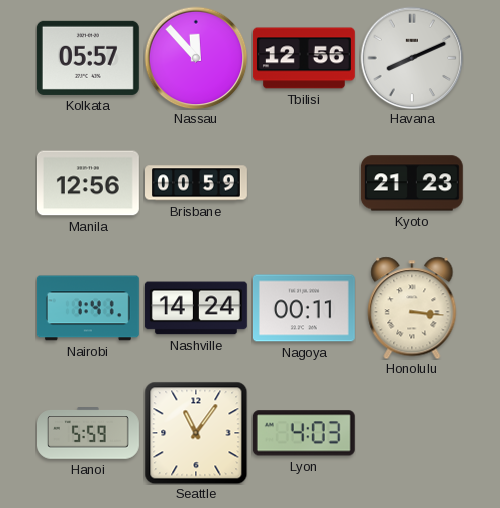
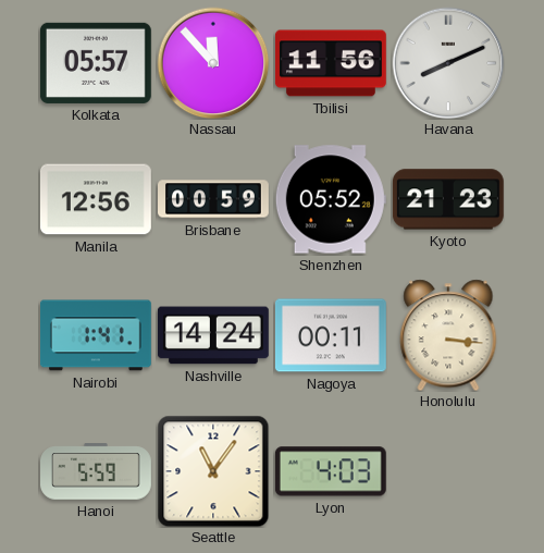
Tbilisi: 12:56 -> 11:56 (331, 63)
Shenzhen: none -> 05:52 (331, 199)
